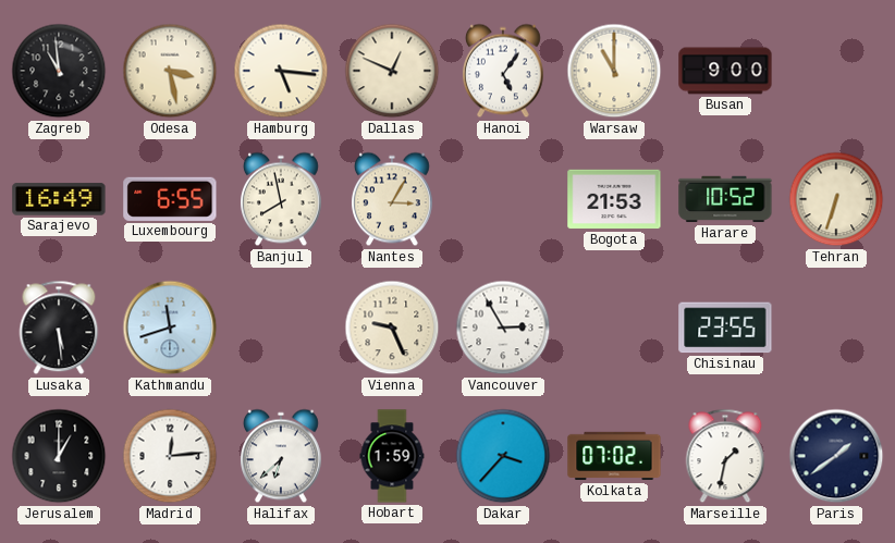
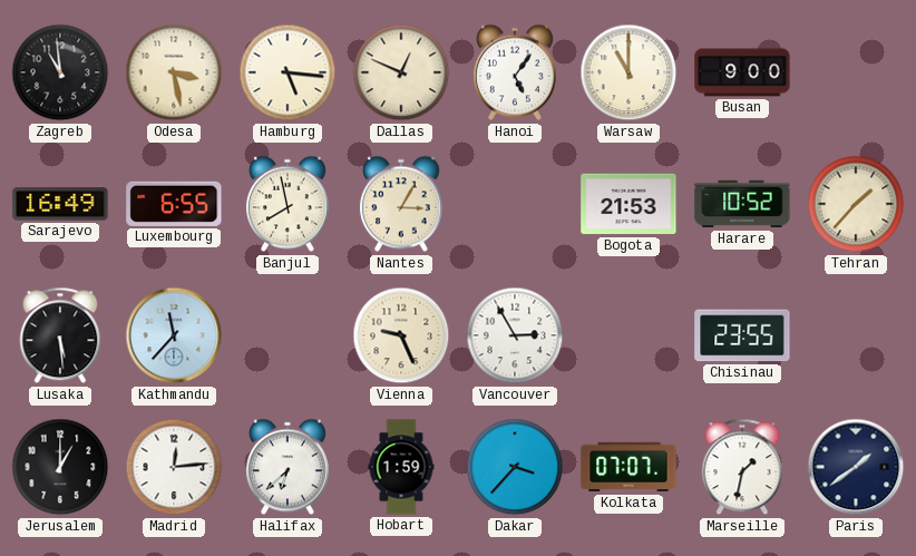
Tehran: 6:33 -> 1:37 (856, 204)
Kathmandu: 11:42 -> 11:37 (174, 335)
Kolkata: 07:02 -> 07:07 (628, 467)
